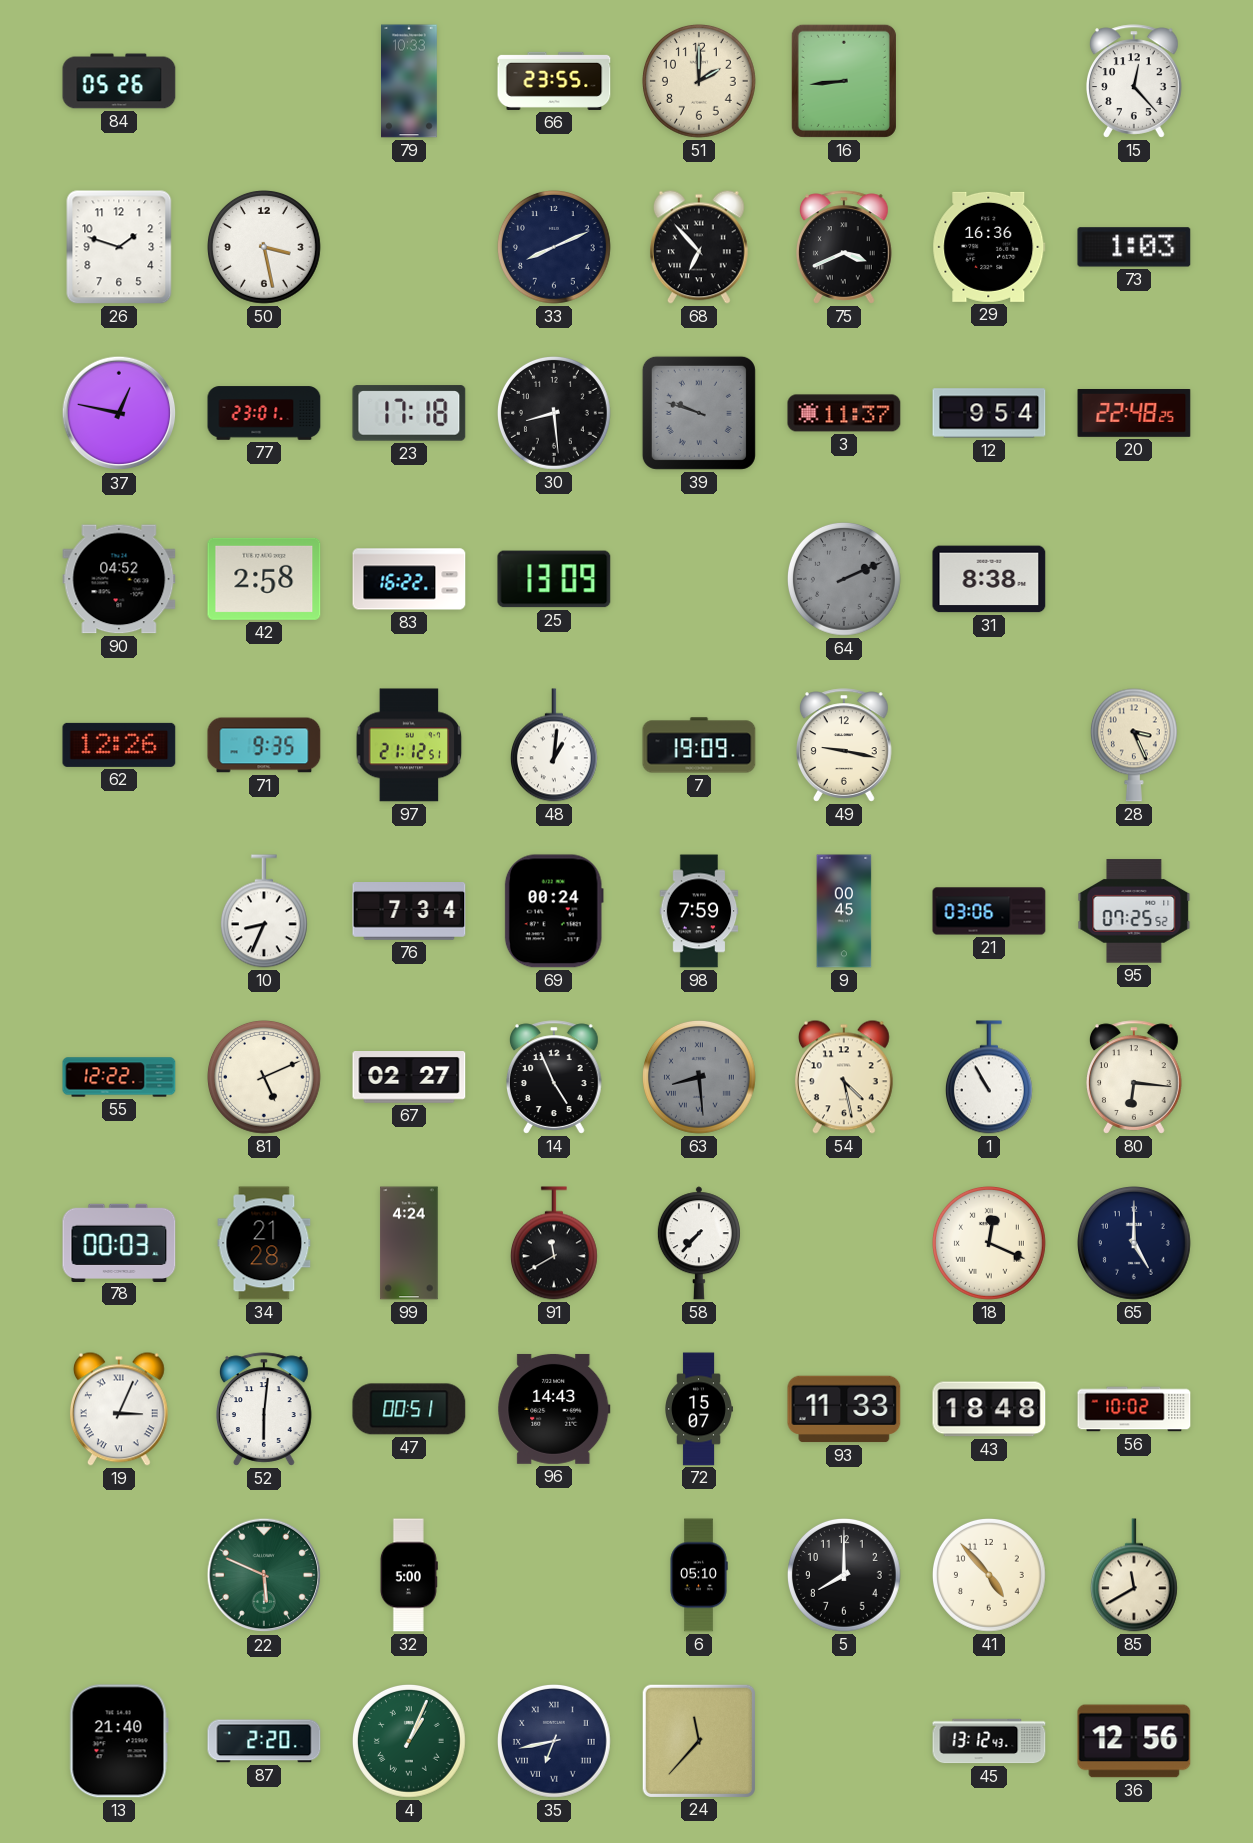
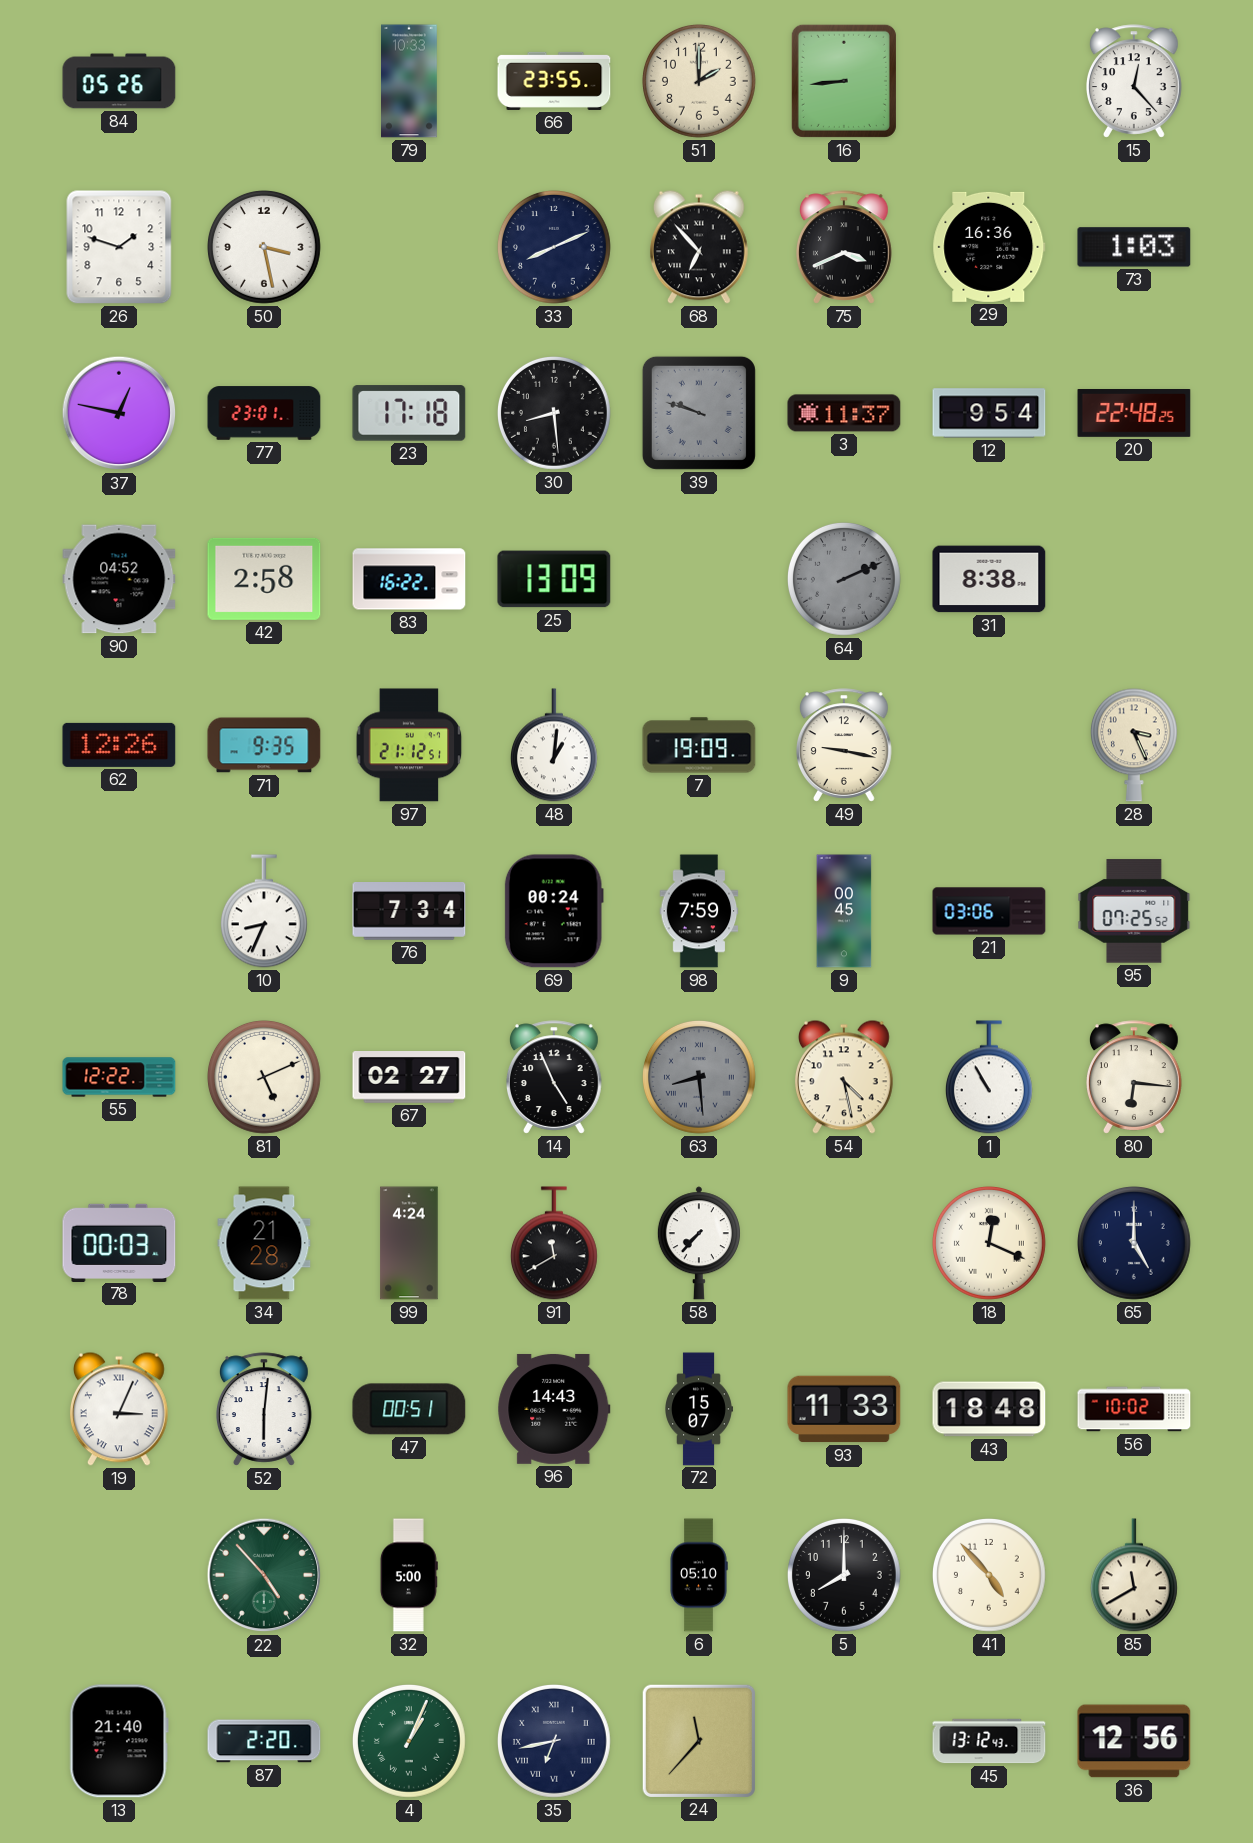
22: 5:49 -> 4:53 (264, 1575)
